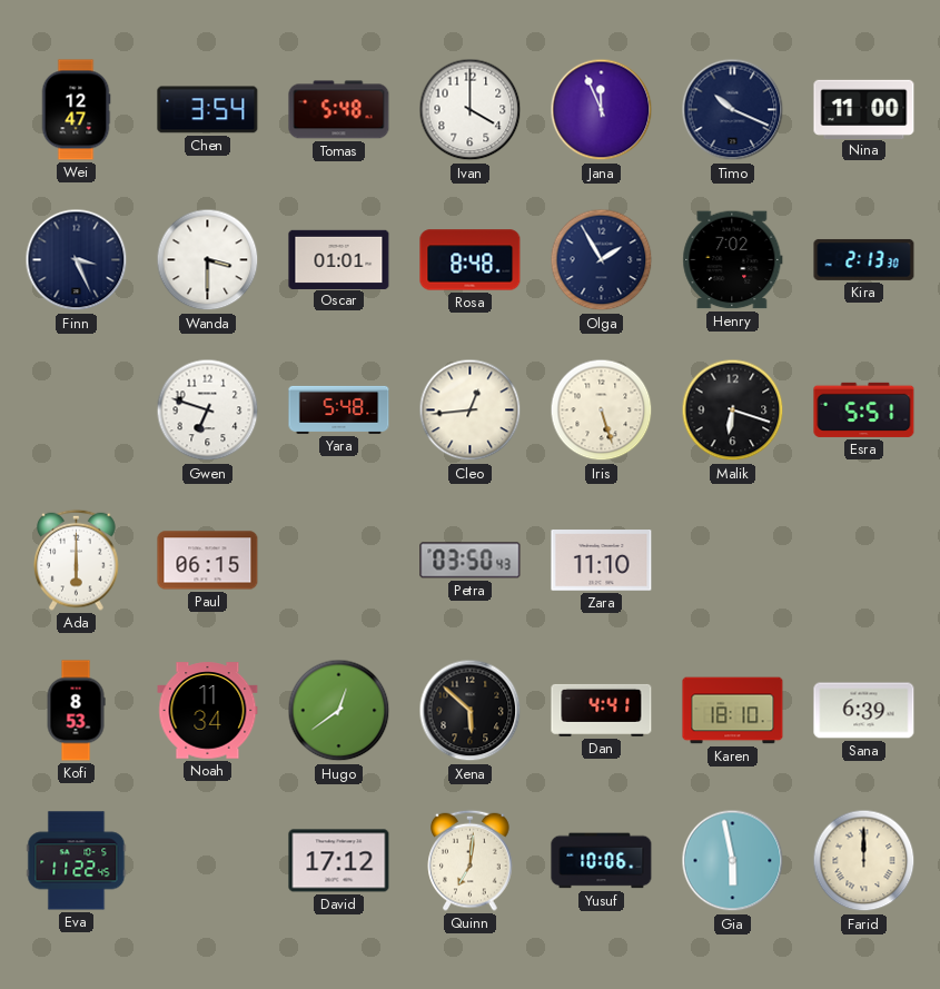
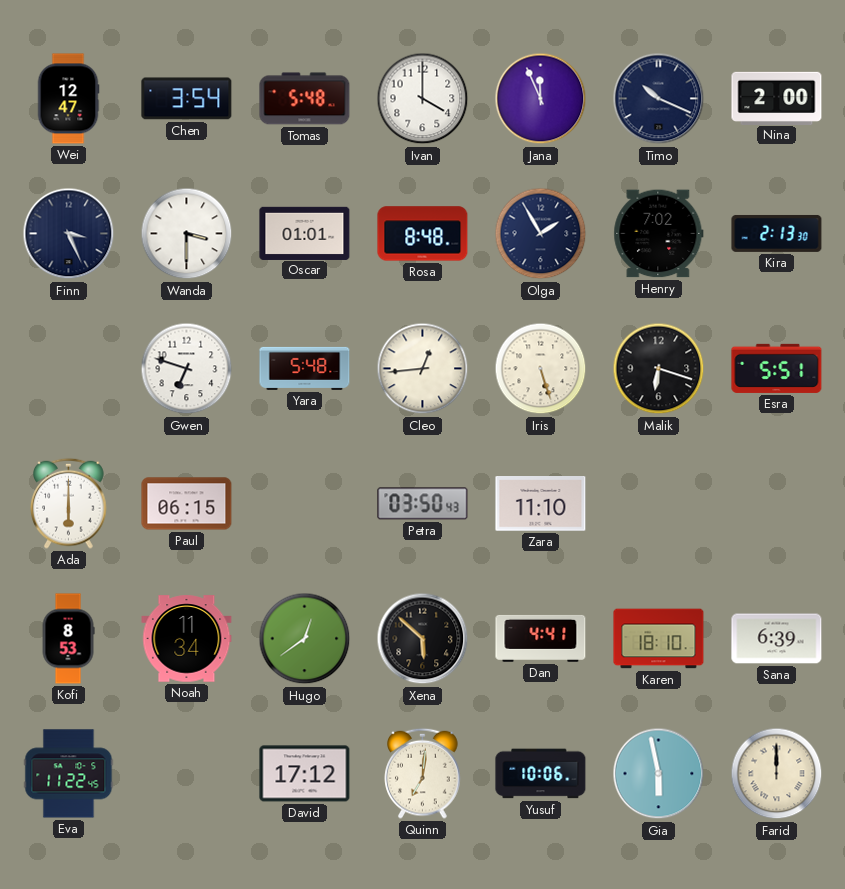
Nina: 11:00 -> 2:00 (777, 98)
